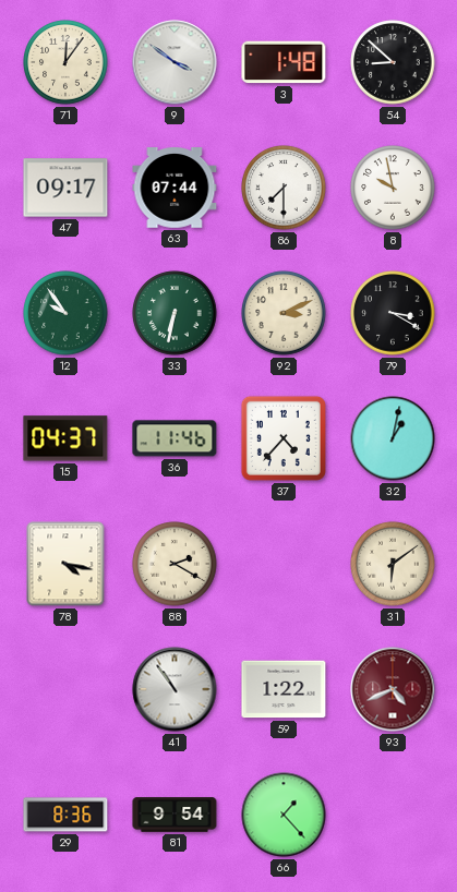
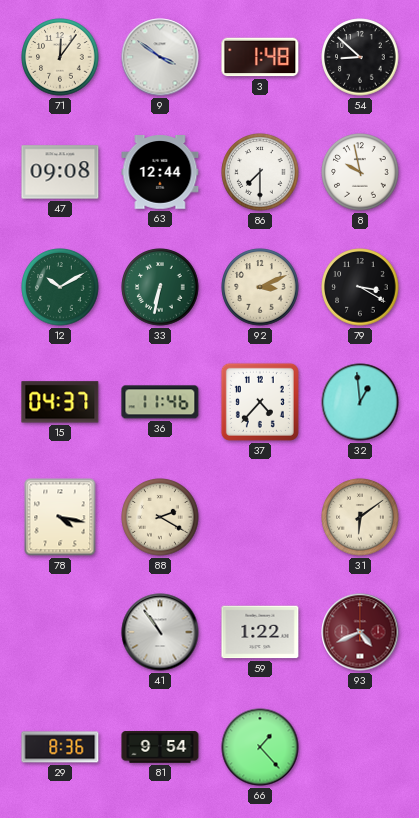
47: 09:17 -> 09:08 (60, 172)
63: 07:44 -> 12:44 (160, 173)
12: 9:54 -> 10:10 (60, 287)
32: 1:02 -> 12:59 (360, 402)
